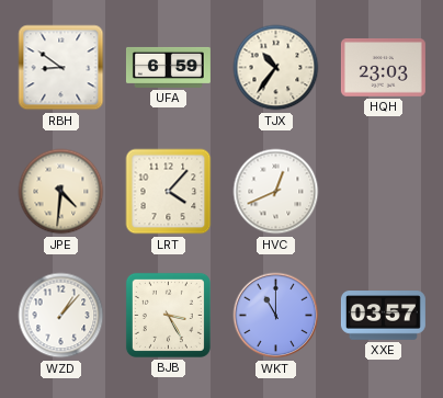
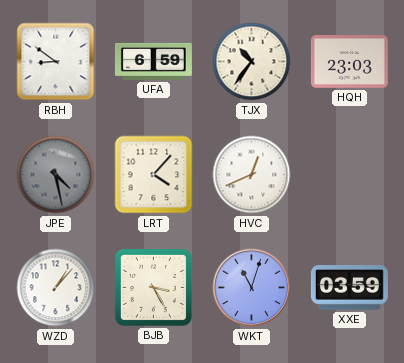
JPE: 4:31 -> 4:28 (56, 175)
JPE dial: cream -> grey (56, 175)
WKT: 11:00 -> 11:03 (252, 288)
XXE: 03:57 -> 03:59 (349, 288)
